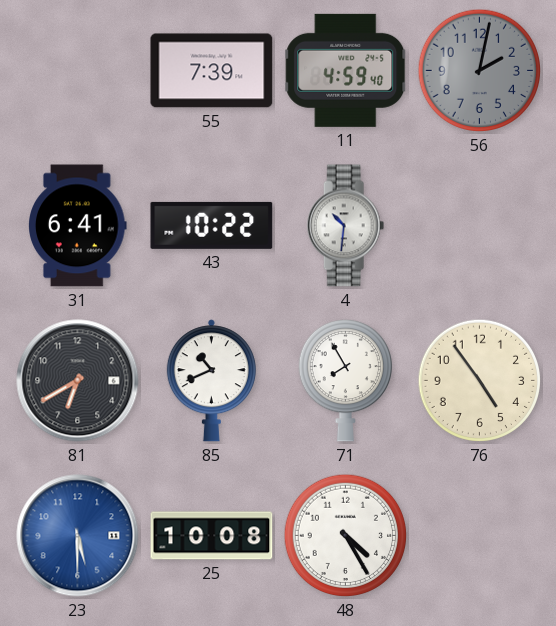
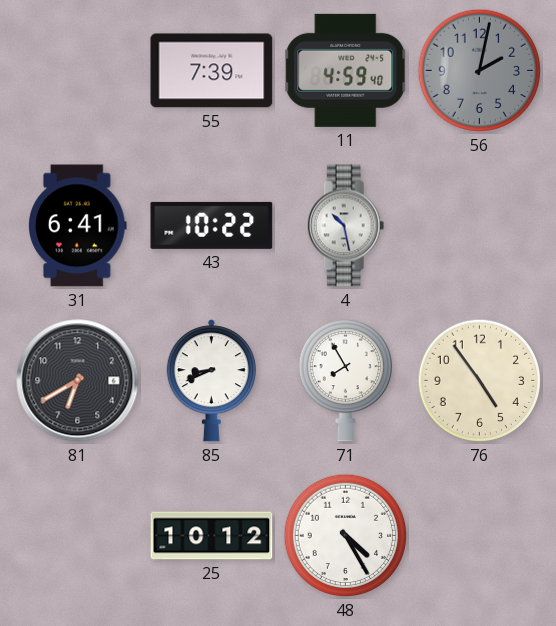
4: 10:31 -> 10:28 (346, 226)
85: 10:41 -> 8:41 (211, 381)
23: 5:30 -> none (78, 536)
25: 10:08 -> 10:12 (212, 536)
